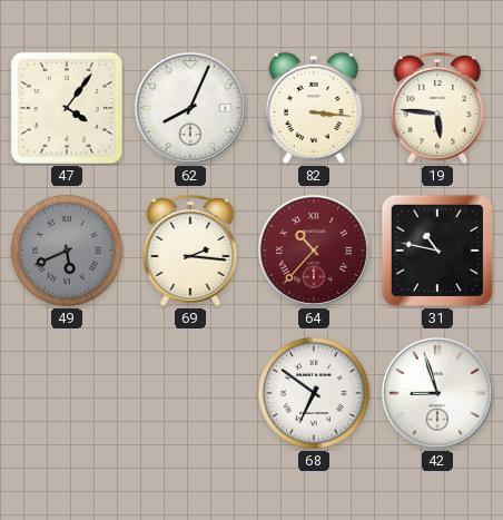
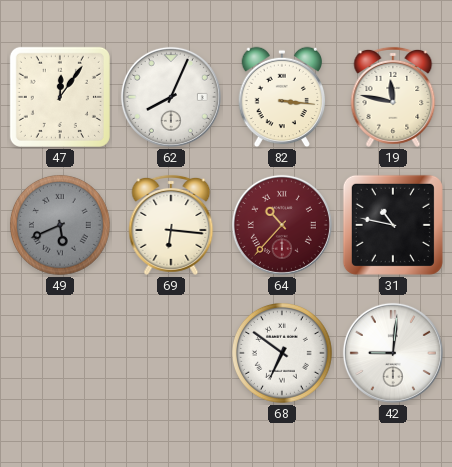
47: 4:06 -> 12:06 (60, 97)
19: 5:46 -> 11:47 (393, 97)
69: 2:16 -> 6:16 (171, 225)
42: 8:57 -> 9:01 (393, 353)
